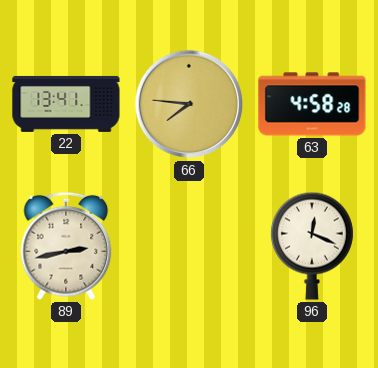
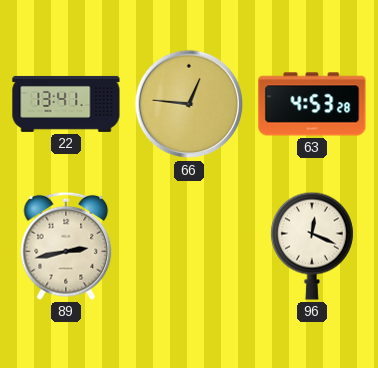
66: 7:46 -> 12:46 (189, 104)
63: 4:58 -> 4:53 (312, 104)
